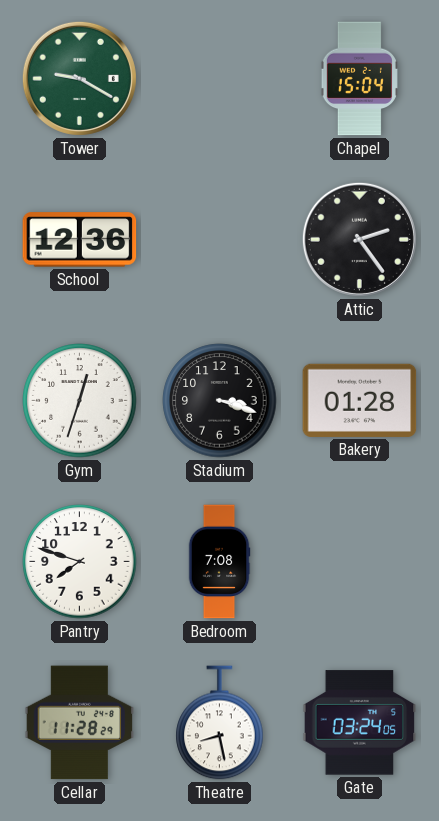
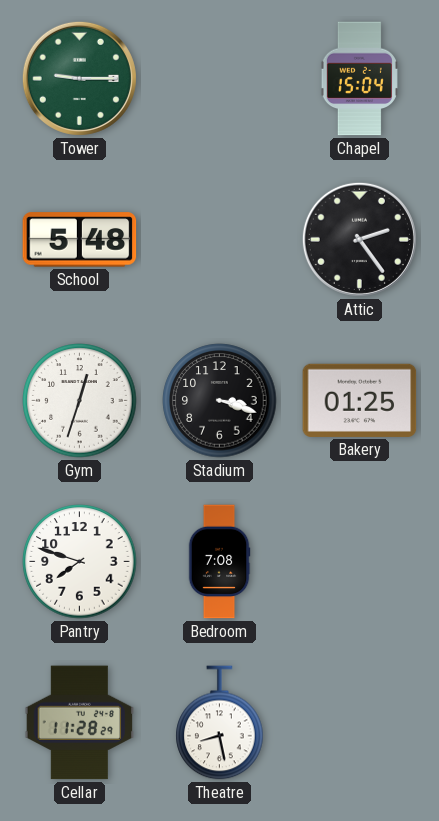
Tower: 9:20 -> 9:15 (79, 78)
School: 12:36 -> 5:48 (80, 240)
Bakery: 01:28 -> 01:25 (360, 400)
Gate: 03:24 -> none (360, 723)
